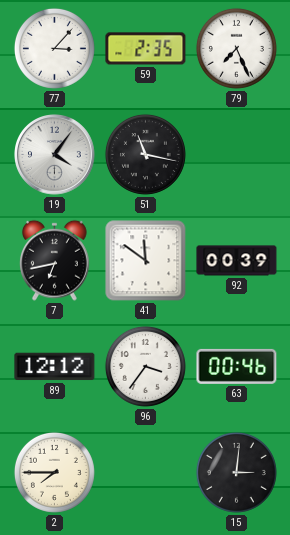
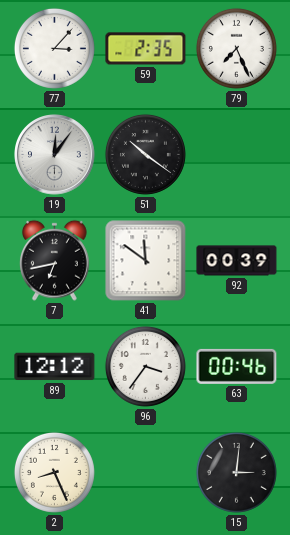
19: 4:06 -> 12:06 (55, 155)
51: 11:17 -> 10:21 (145, 154)
2: 7:45 -> 8:26 (54, 472)
